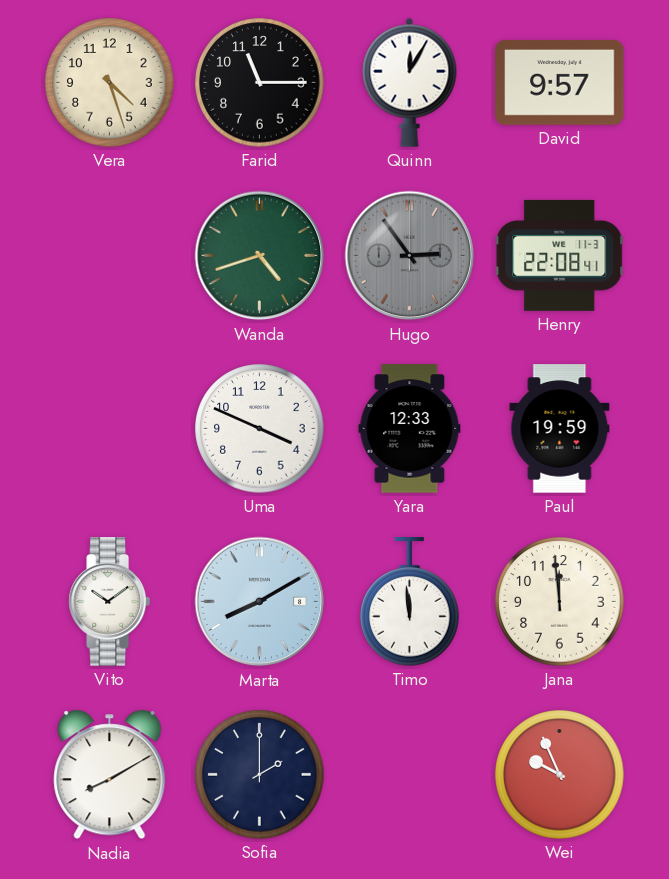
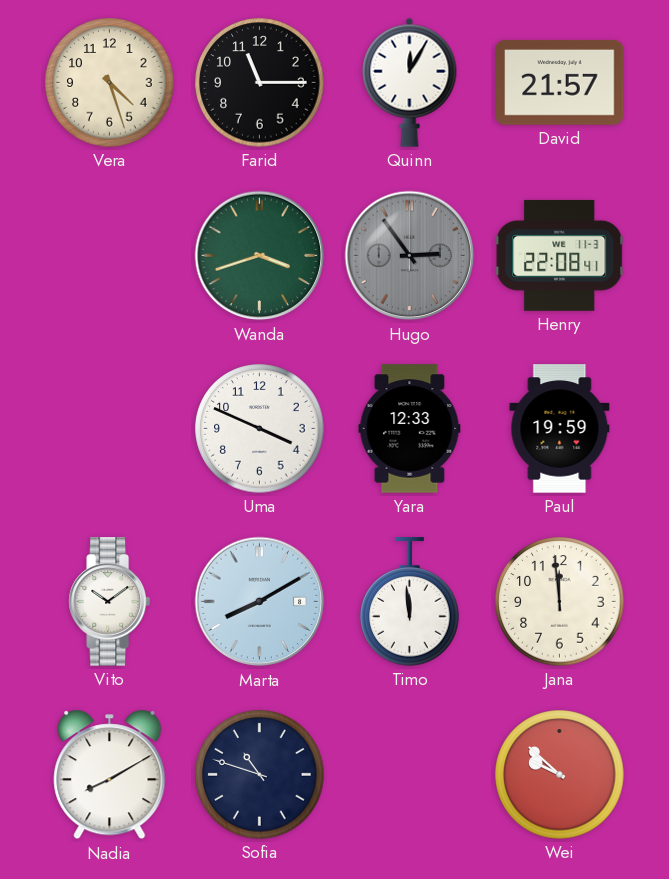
David: 9:57 -> 21:57 (560, 83)
Wanda: 4:42 -> 3:42 (260, 256)
Sofia: 2:00 -> 10:48 (260, 775)
Wei: 9:56 -> 9:52 (560, 775)
